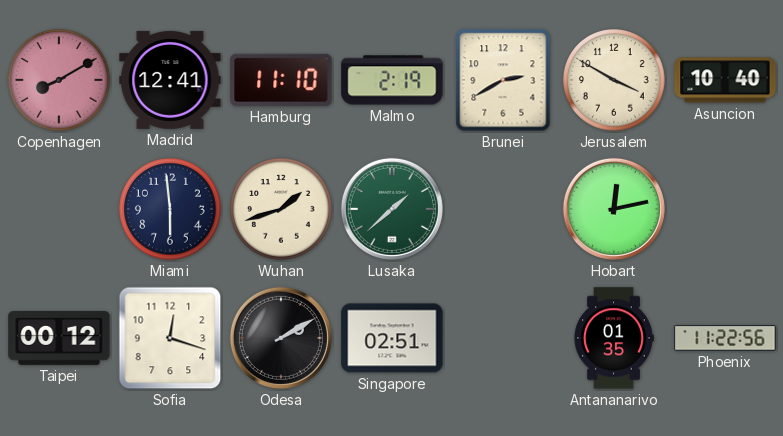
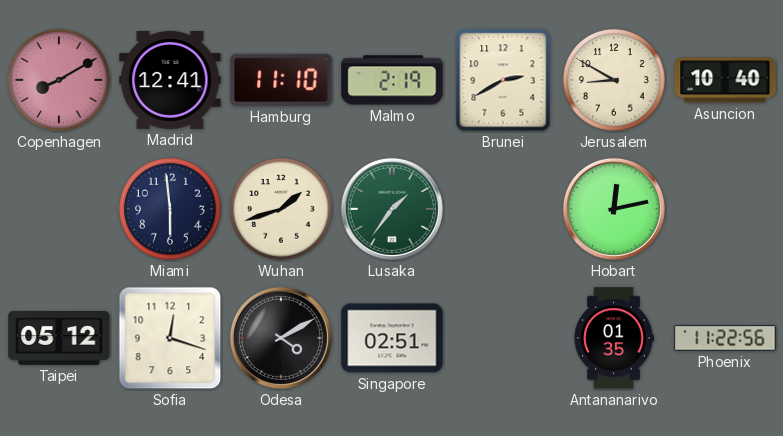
Jerusalem: 3:50 -> 8:50 (615, 81)
Lusaka: 1:38 -> 1:36 (392, 209)
Taipei: 00:12 -> 05:12 (59, 338)
Odesa: 2:10 -> 4:10 (281, 338)
